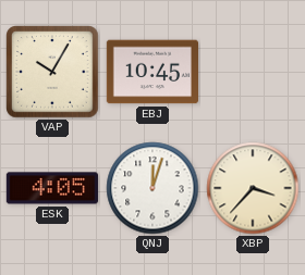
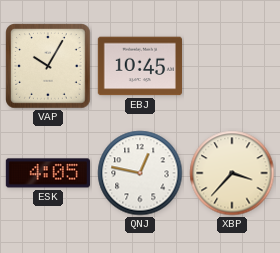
QNJ: 12:03 -> 12:47 (140, 173)
